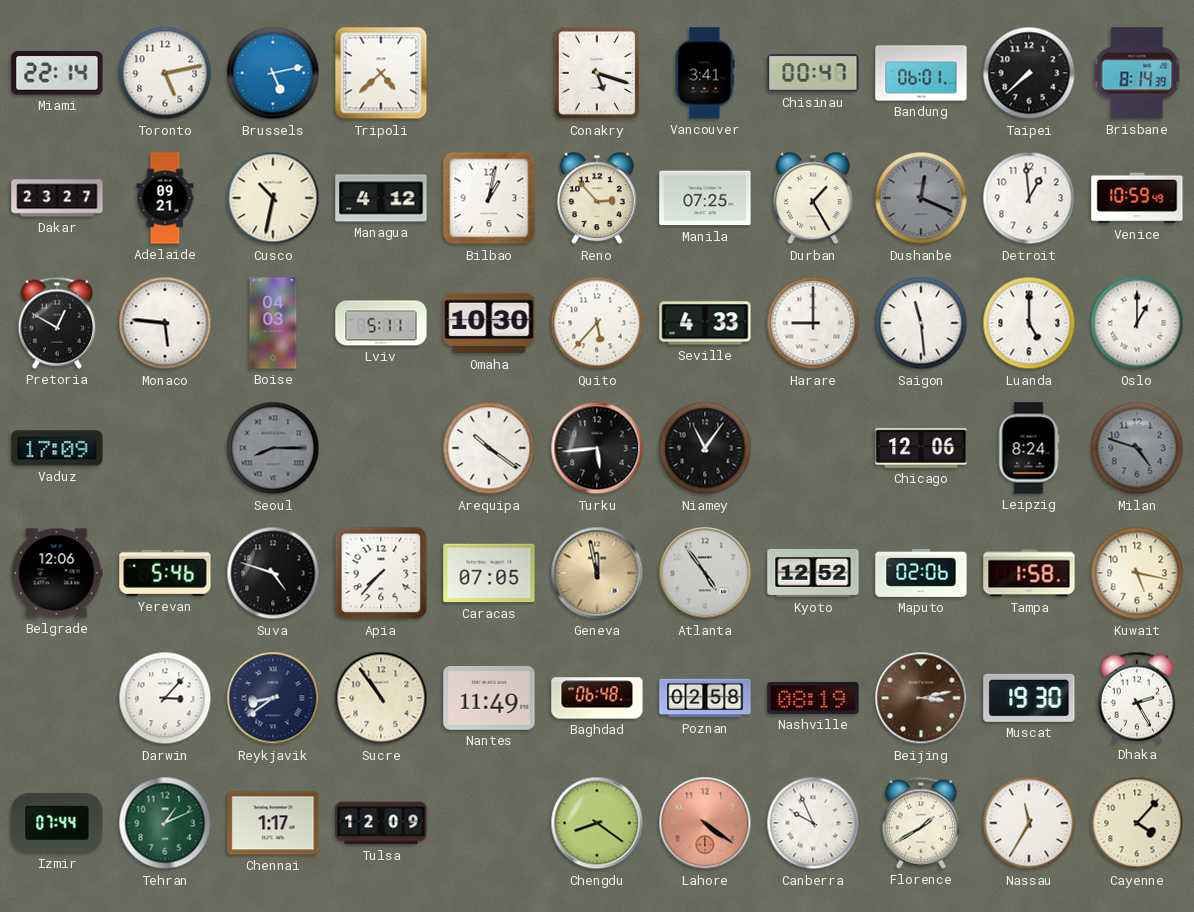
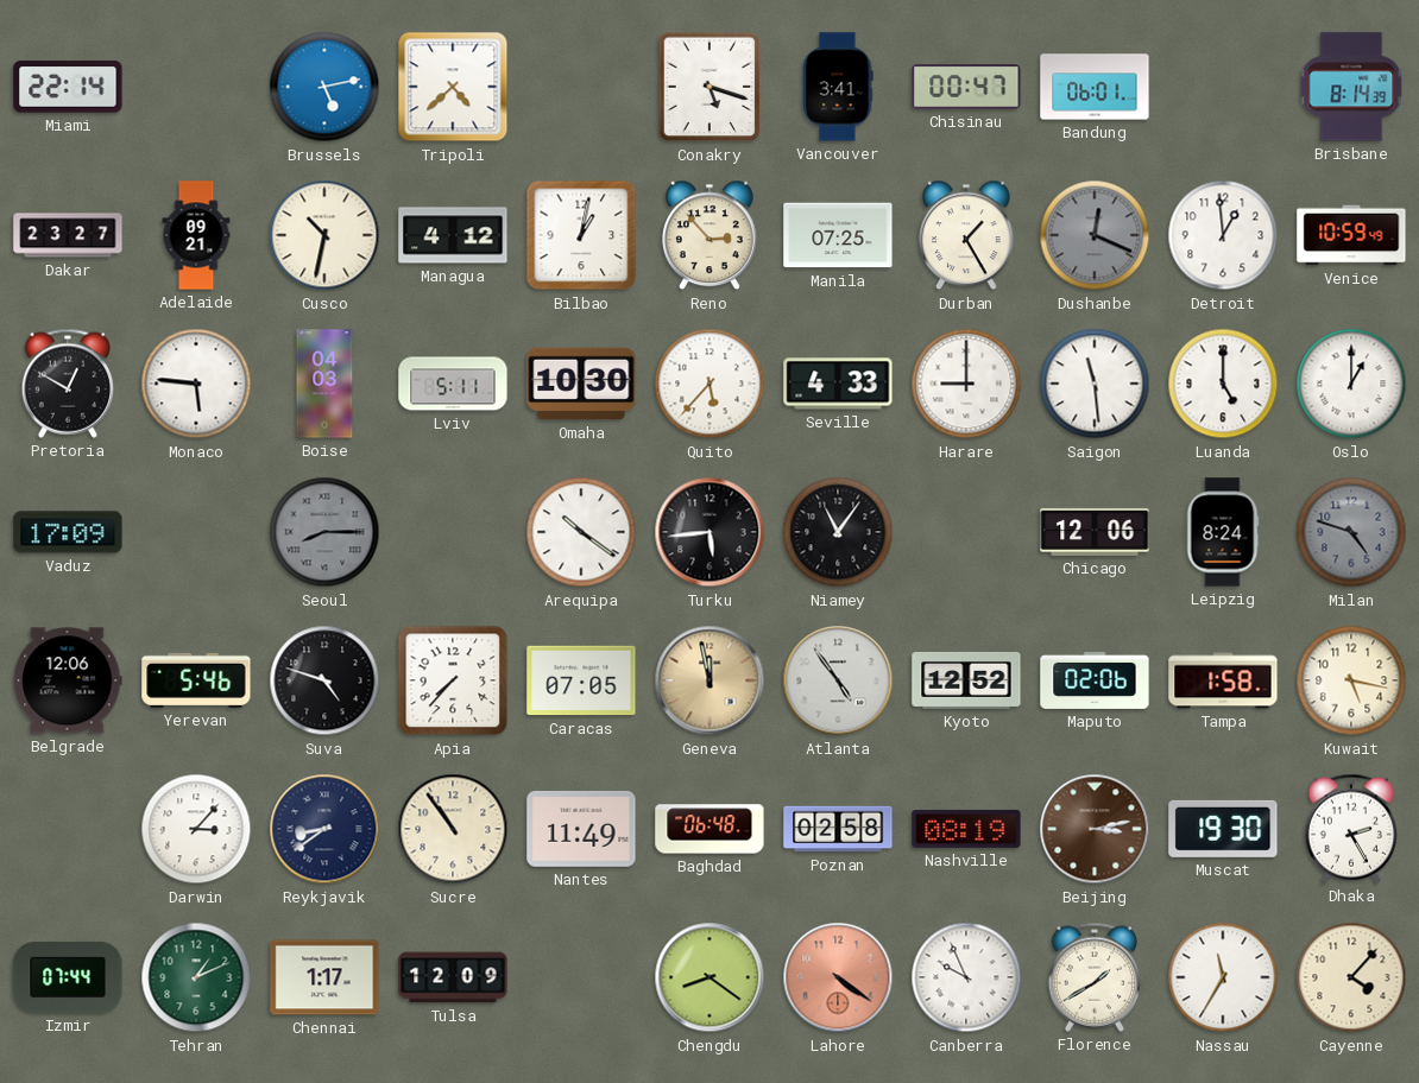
Toronto: 5:13 -> none (165, 73)
Taipei: 7:38 -> none (1029, 73)
